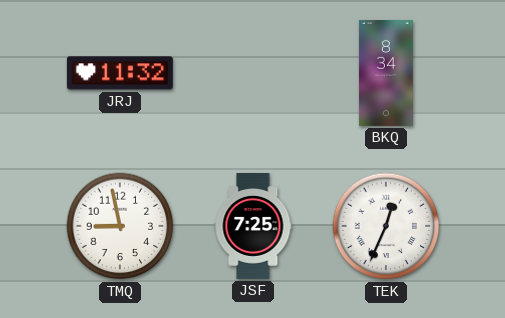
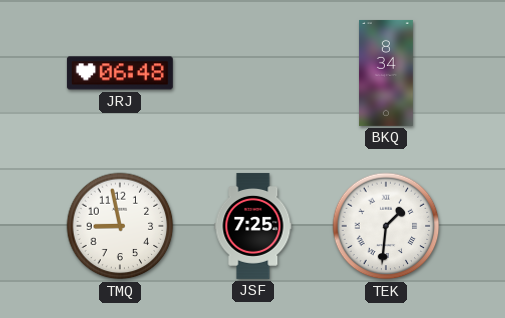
JRJ: 11:32 -> 06:48 (120, 73)
TEK: 12:34 -> 1:31 (386, 226)
